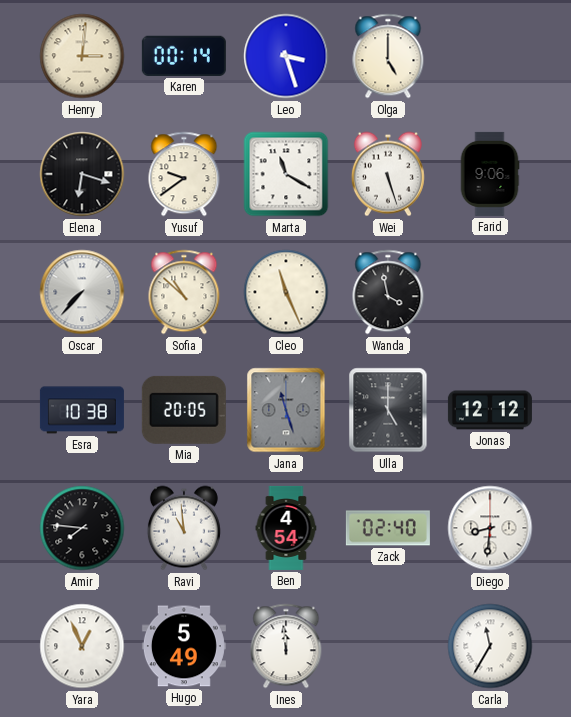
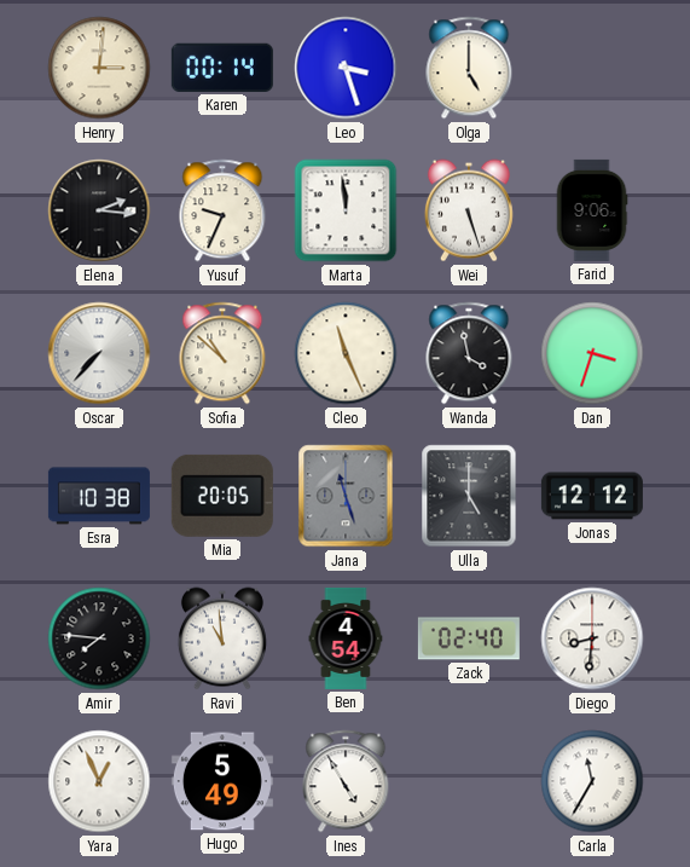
Elena: 6:18 -> 2:16 (99, 210)
Yusuf: 9:39 -> 9:34 (222, 210)
Marta: 11:20 -> 11:59 (346, 210)
Dan: none -> 3:33 (592, 353)
Ines: 11:59 -> 4:55 (346, 781)
